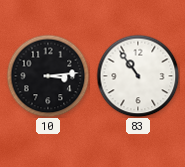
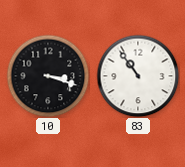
10: 3:14 -> 3:18 (48, 76)
